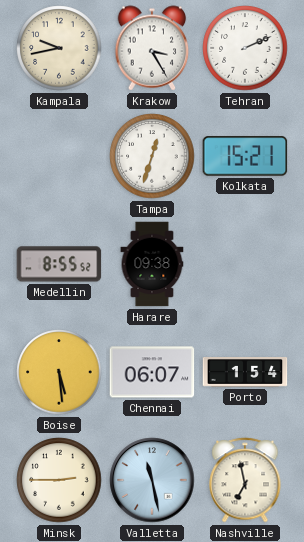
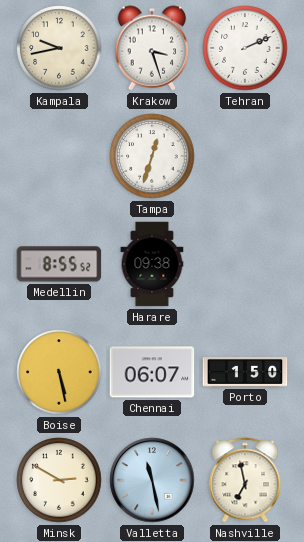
Krakow: 3:25 -> 3:27 (152, 48)
Kolkata: 15:21 -> none (245, 156)
Boise: 5:29 -> 5:28 (59, 372)
Porto: 1:54 -> 1:50 (245, 373)
Minsk: 2:45 -> 2:50 (59, 480)
